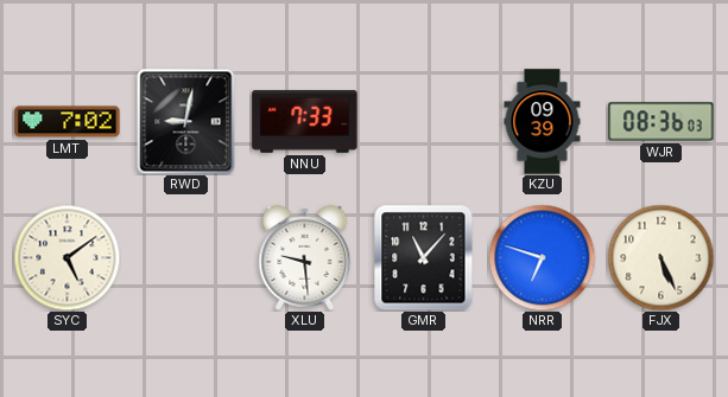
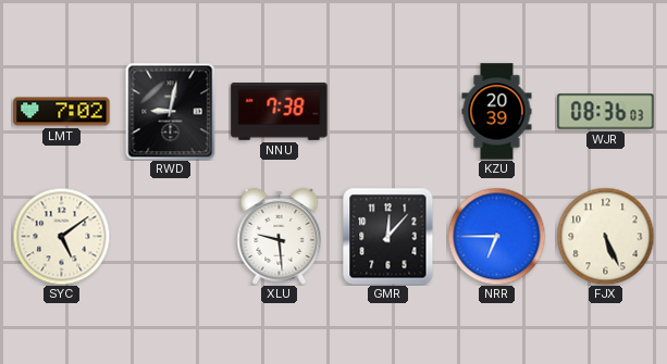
NNU: 7:33 -> 7:38 (280, 111)
KZU: 09:39 -> 20:39 (497, 112)
GMR: 11:07 -> 12:07 (388, 236)
NRR: 6:48 -> 6:45 (496, 236)
